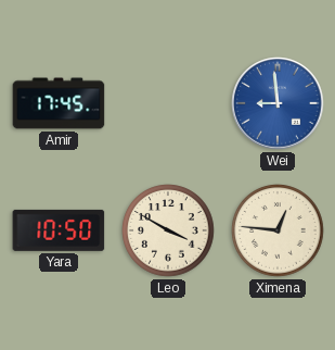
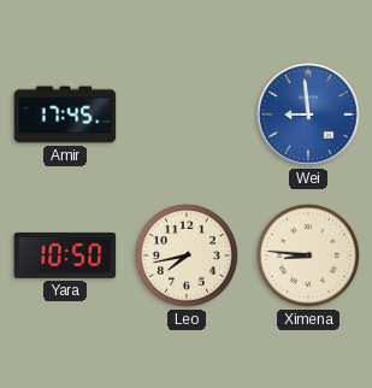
Leo: 3:50 -> 7:43 (187, 255)
Ximena: 12:46 -> 8:46 (308, 255)
